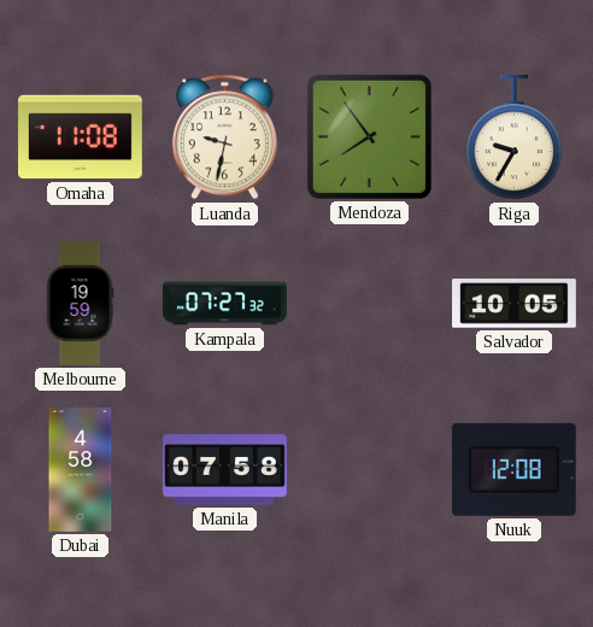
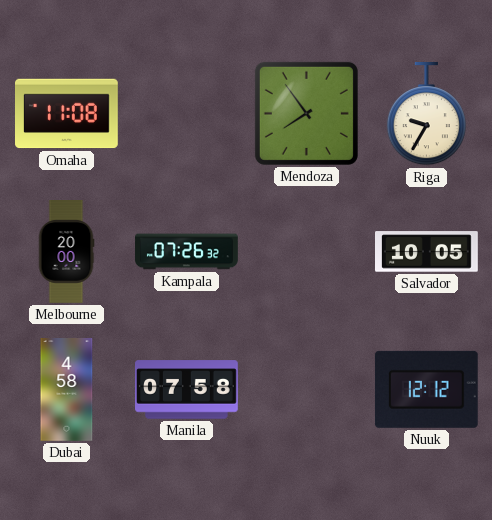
Luanda: 9:32 -> none (224, 137)
Melbourne: 19:59 -> 20:00 (66, 252)
Kampala: 07:27 -> 07:26 (187, 252)
Nuuk: 12:08 -> 12:12 (426, 389)
